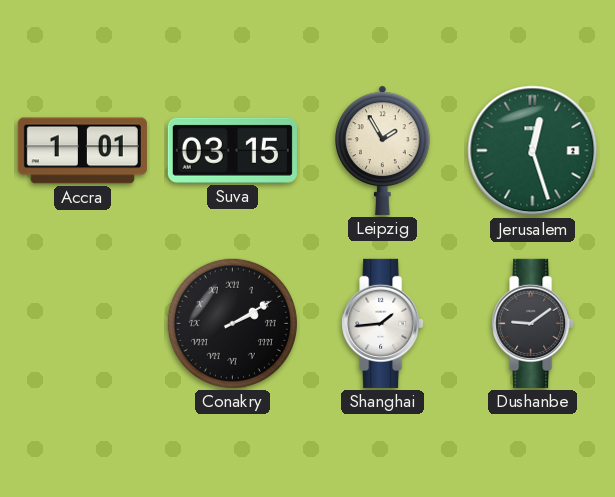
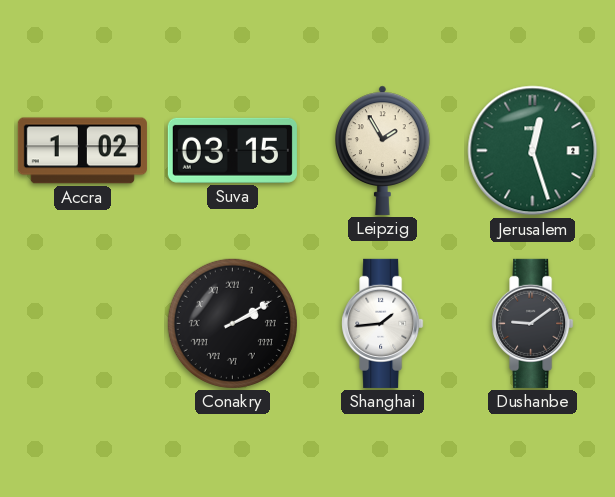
Accra: 1:01 -> 1:02 (82, 151)
